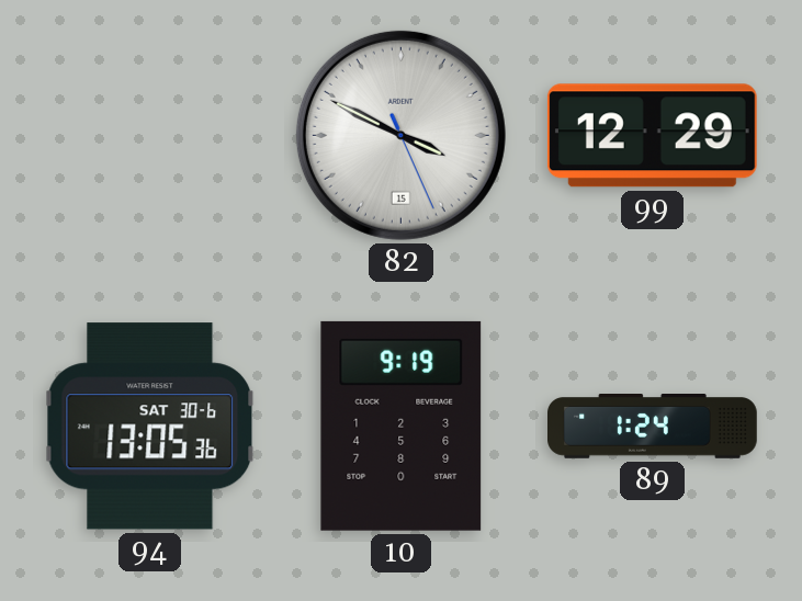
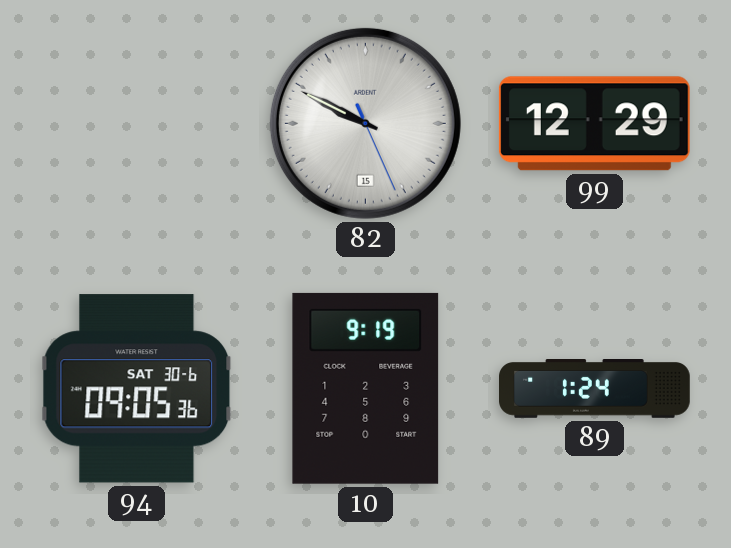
82: 3:49 -> 9:49 (365, 123)
94: 13:05 -> 09:05 (137, 389)
